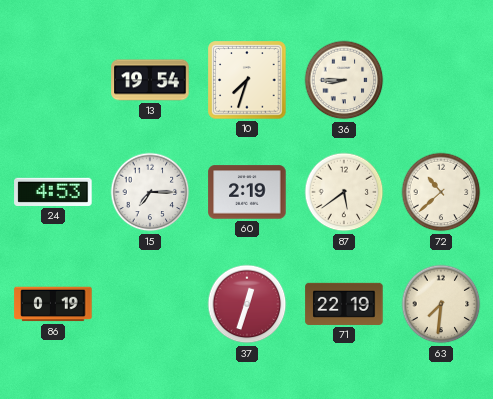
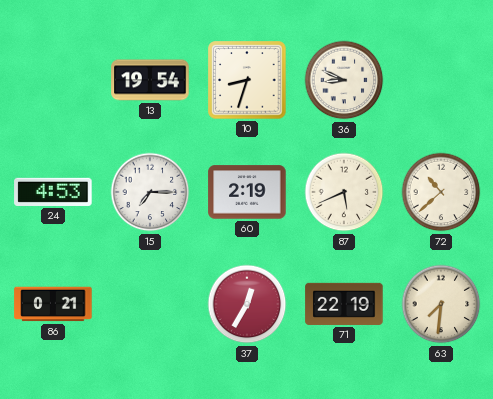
10: 7:33 -> 8:33 (247, 80)
36: 8:45 -> 8:49 (344, 80)
87: 5:39 -> 5:41 (344, 192)
86: 0:19 -> 0:21 (53, 304)
37: 12:33 -> 12:35 (247, 304)
